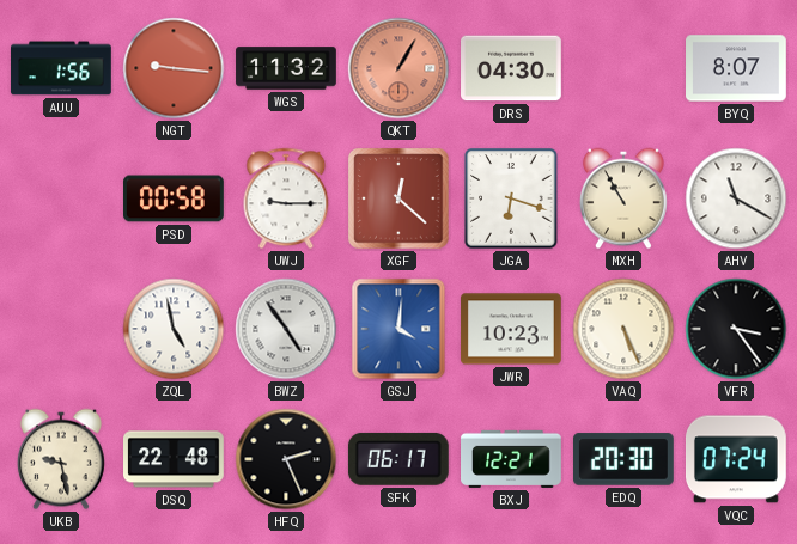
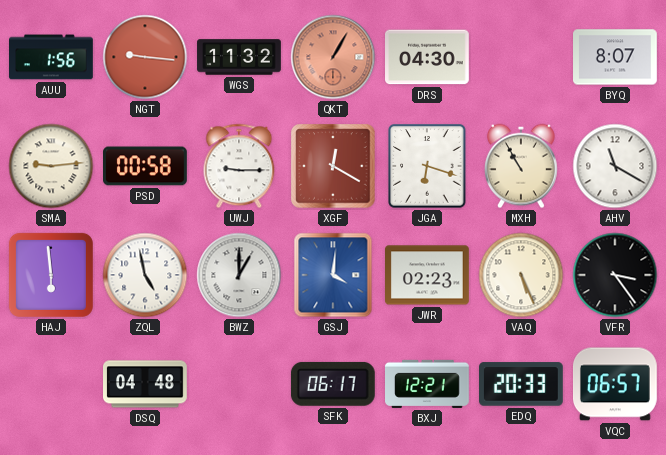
SMA: none -> 9:14 (51, 166)
XGF: 12:22 -> 12:20 (333, 166)
HAJ: none -> 5:59 (51, 275)
BWZ: 4:54 -> 1:00 (239, 275)
JWR: 10:23 -> 02:23 (428, 275)
UKB: 9:28 -> none (61, 459)
DSQ: 22:48 -> 04:48 (146, 384)
HFQ: 2:26 -> none (286, 459)
EDQ: 20:30 -> 20:33 (522, 384)
VQC: 07:24 -> 06:57 (616, 384)
